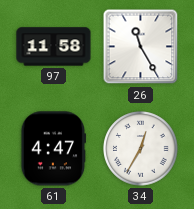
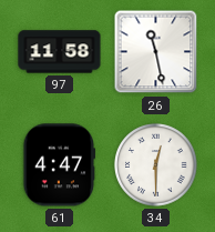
26: 11:25 -> 11:28 (156, 52)
34: 12:35 -> 12:30 (156, 165)
